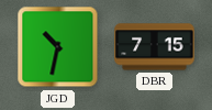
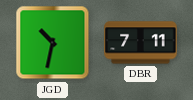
DBR: 7:15 -> 7:11 (141, 43)
